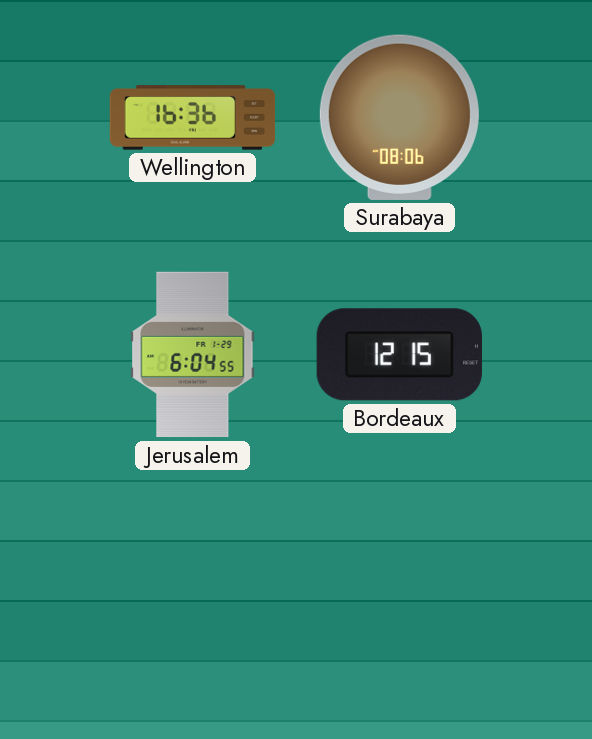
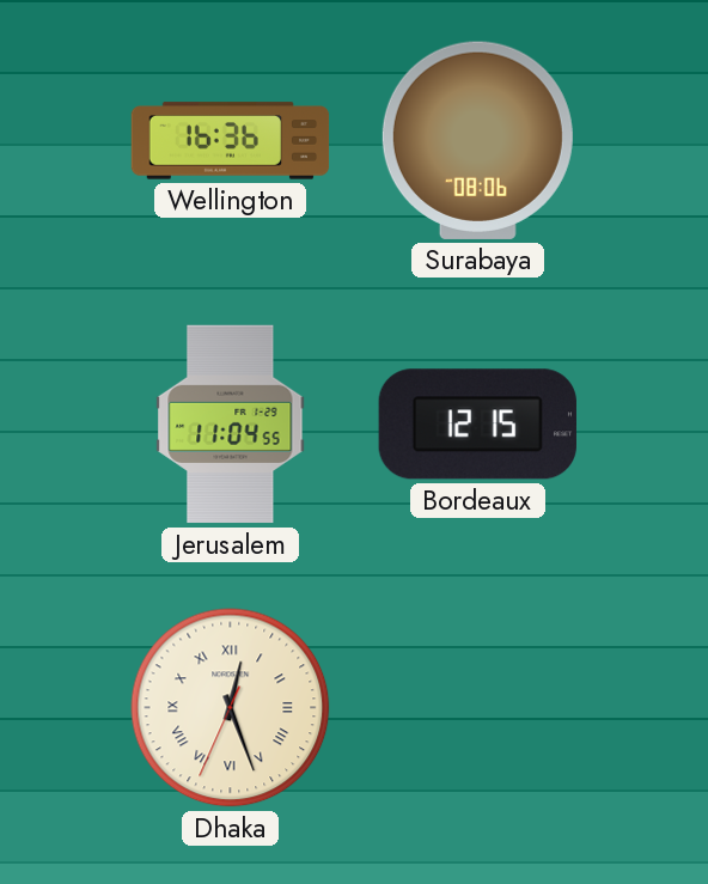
Jerusalem: 6:04 -> 11:04 (231, 425)
Dhaka: none -> 12:26 (231, 708)
